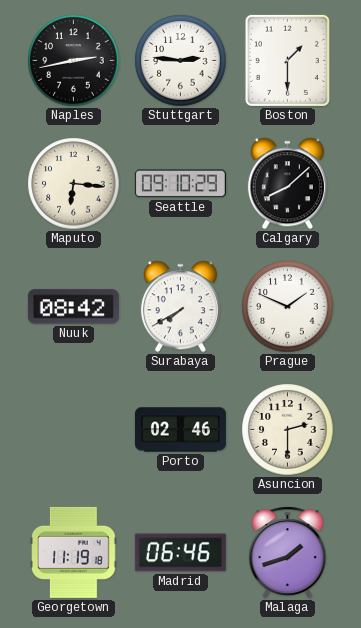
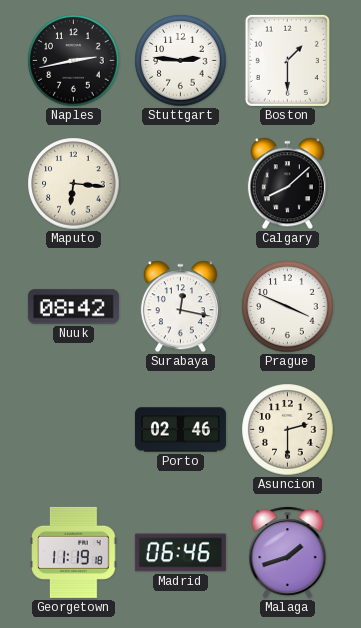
Seattle: 09:10 -> none (180, 184)
Surabaya: 7:40 -> 12:17 (180, 307)
Prague: 1:49 -> 3:49 (288, 307)
